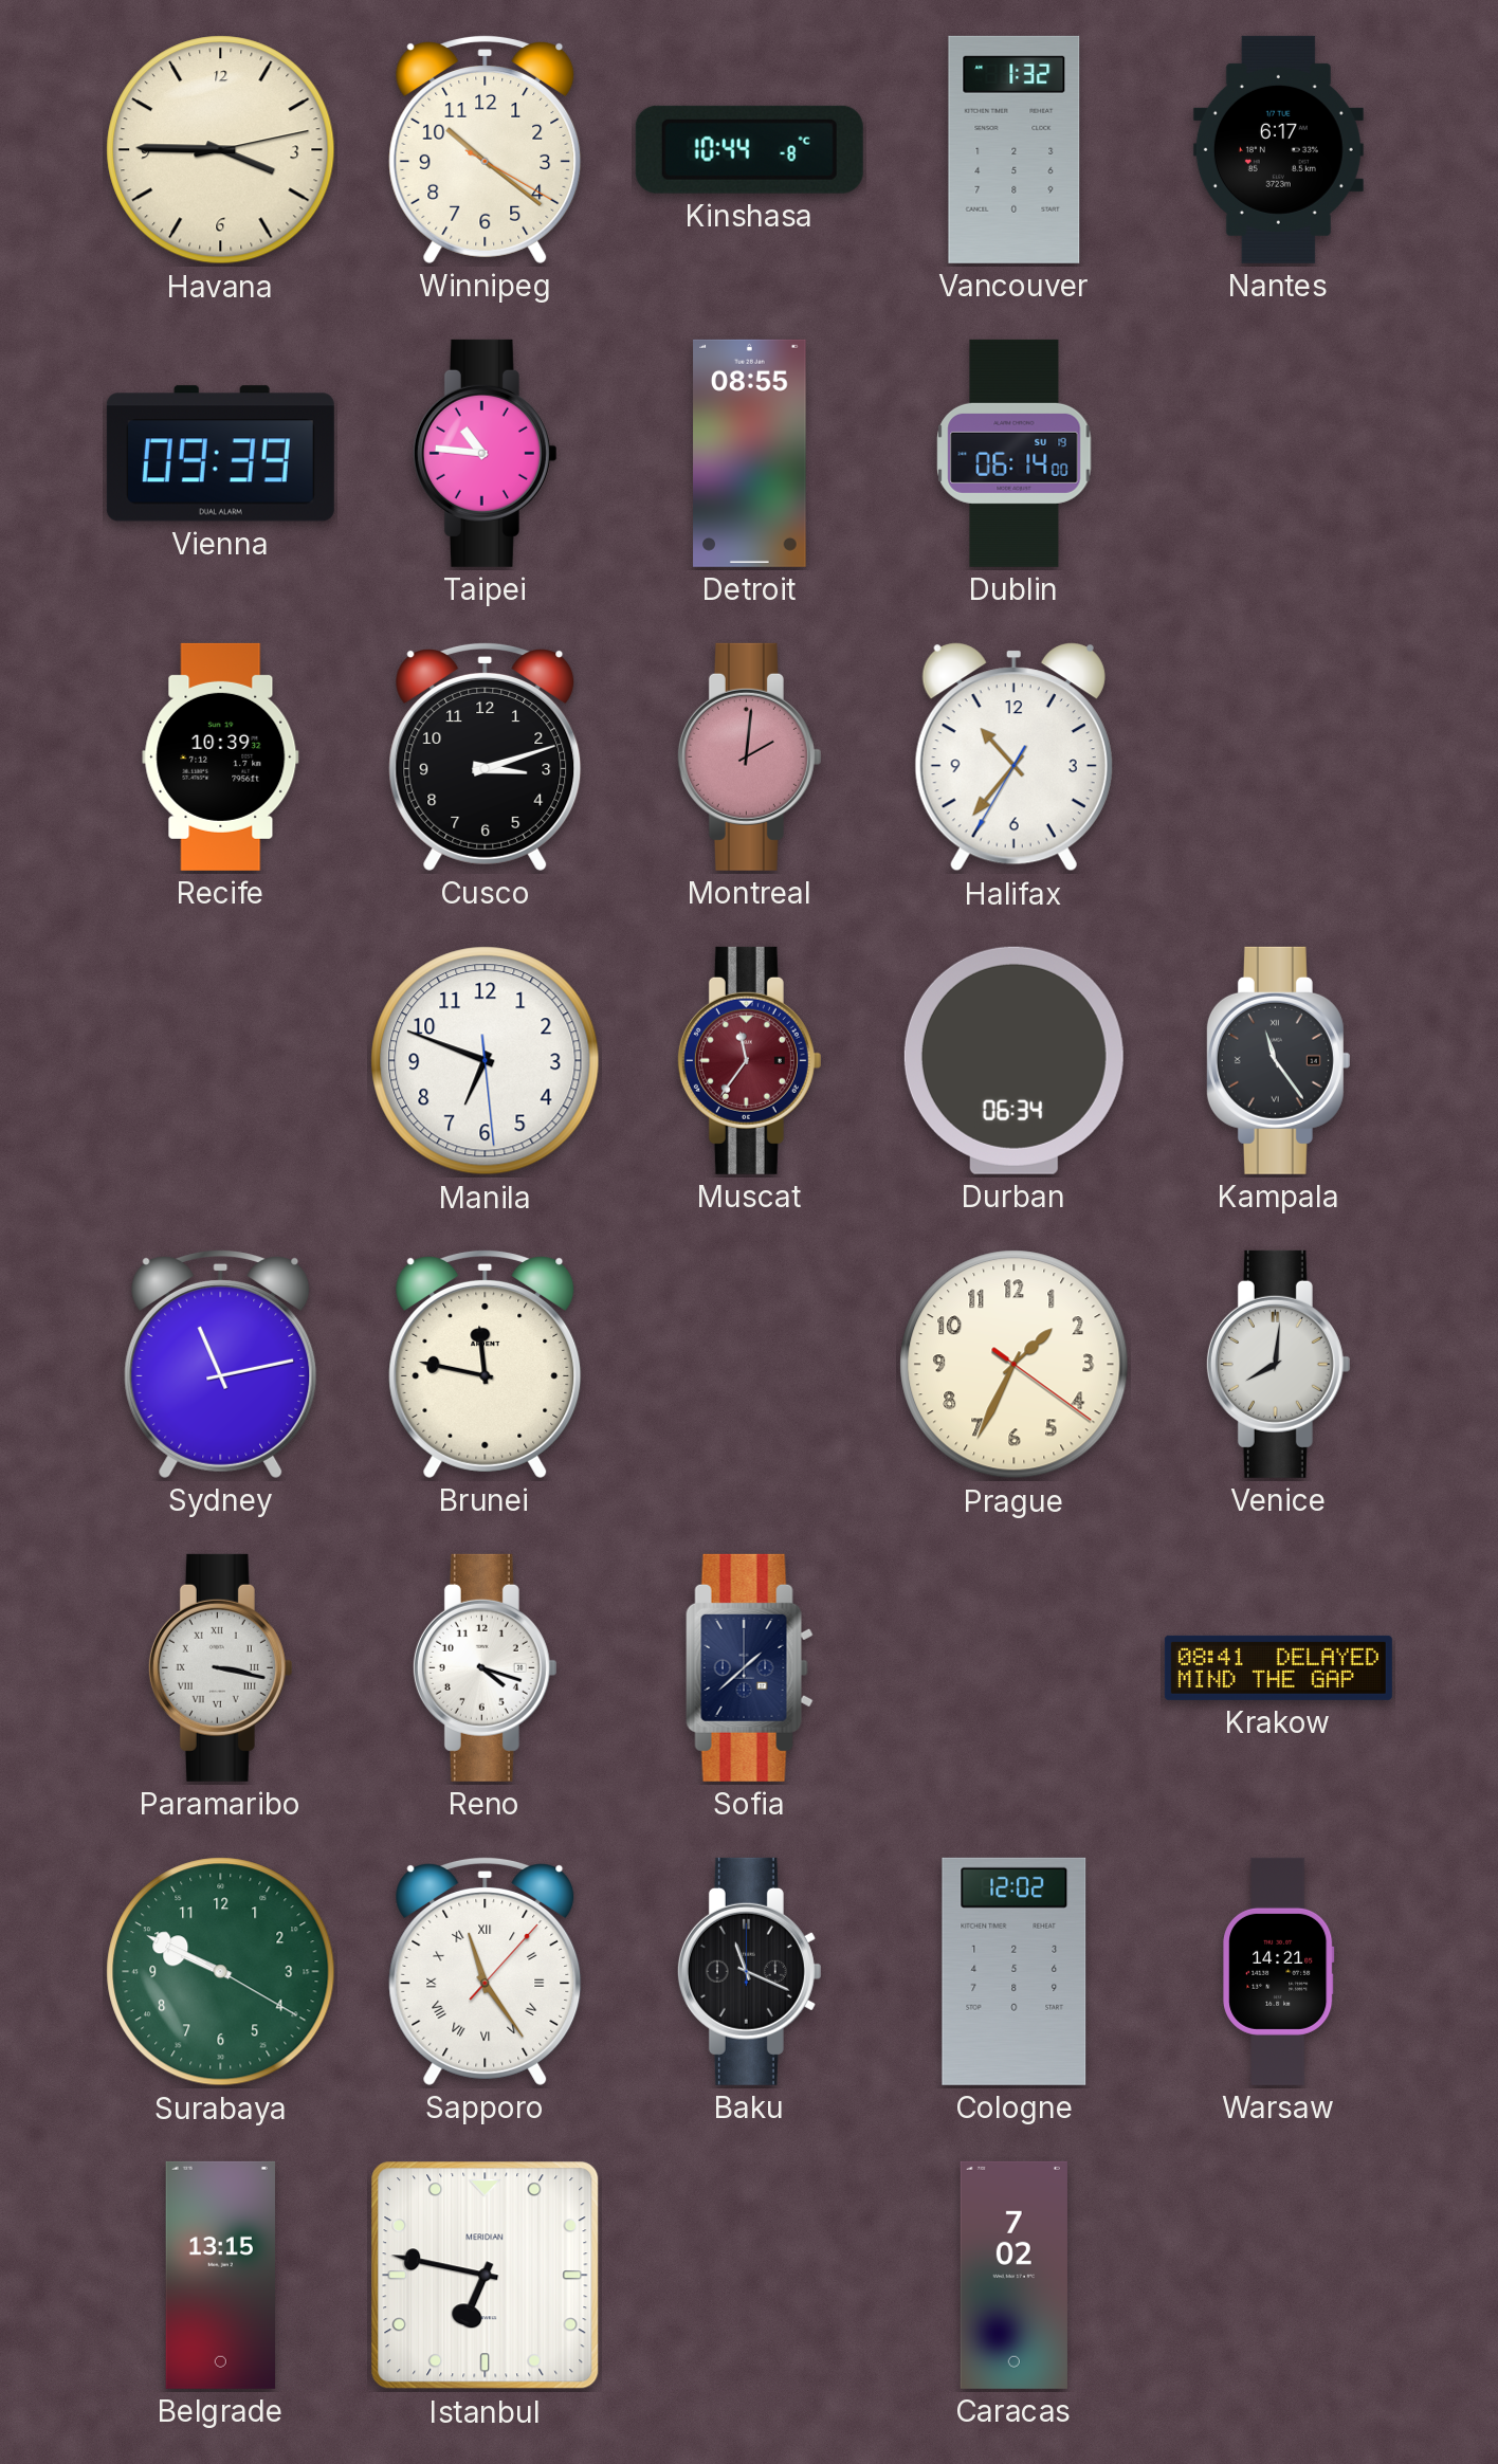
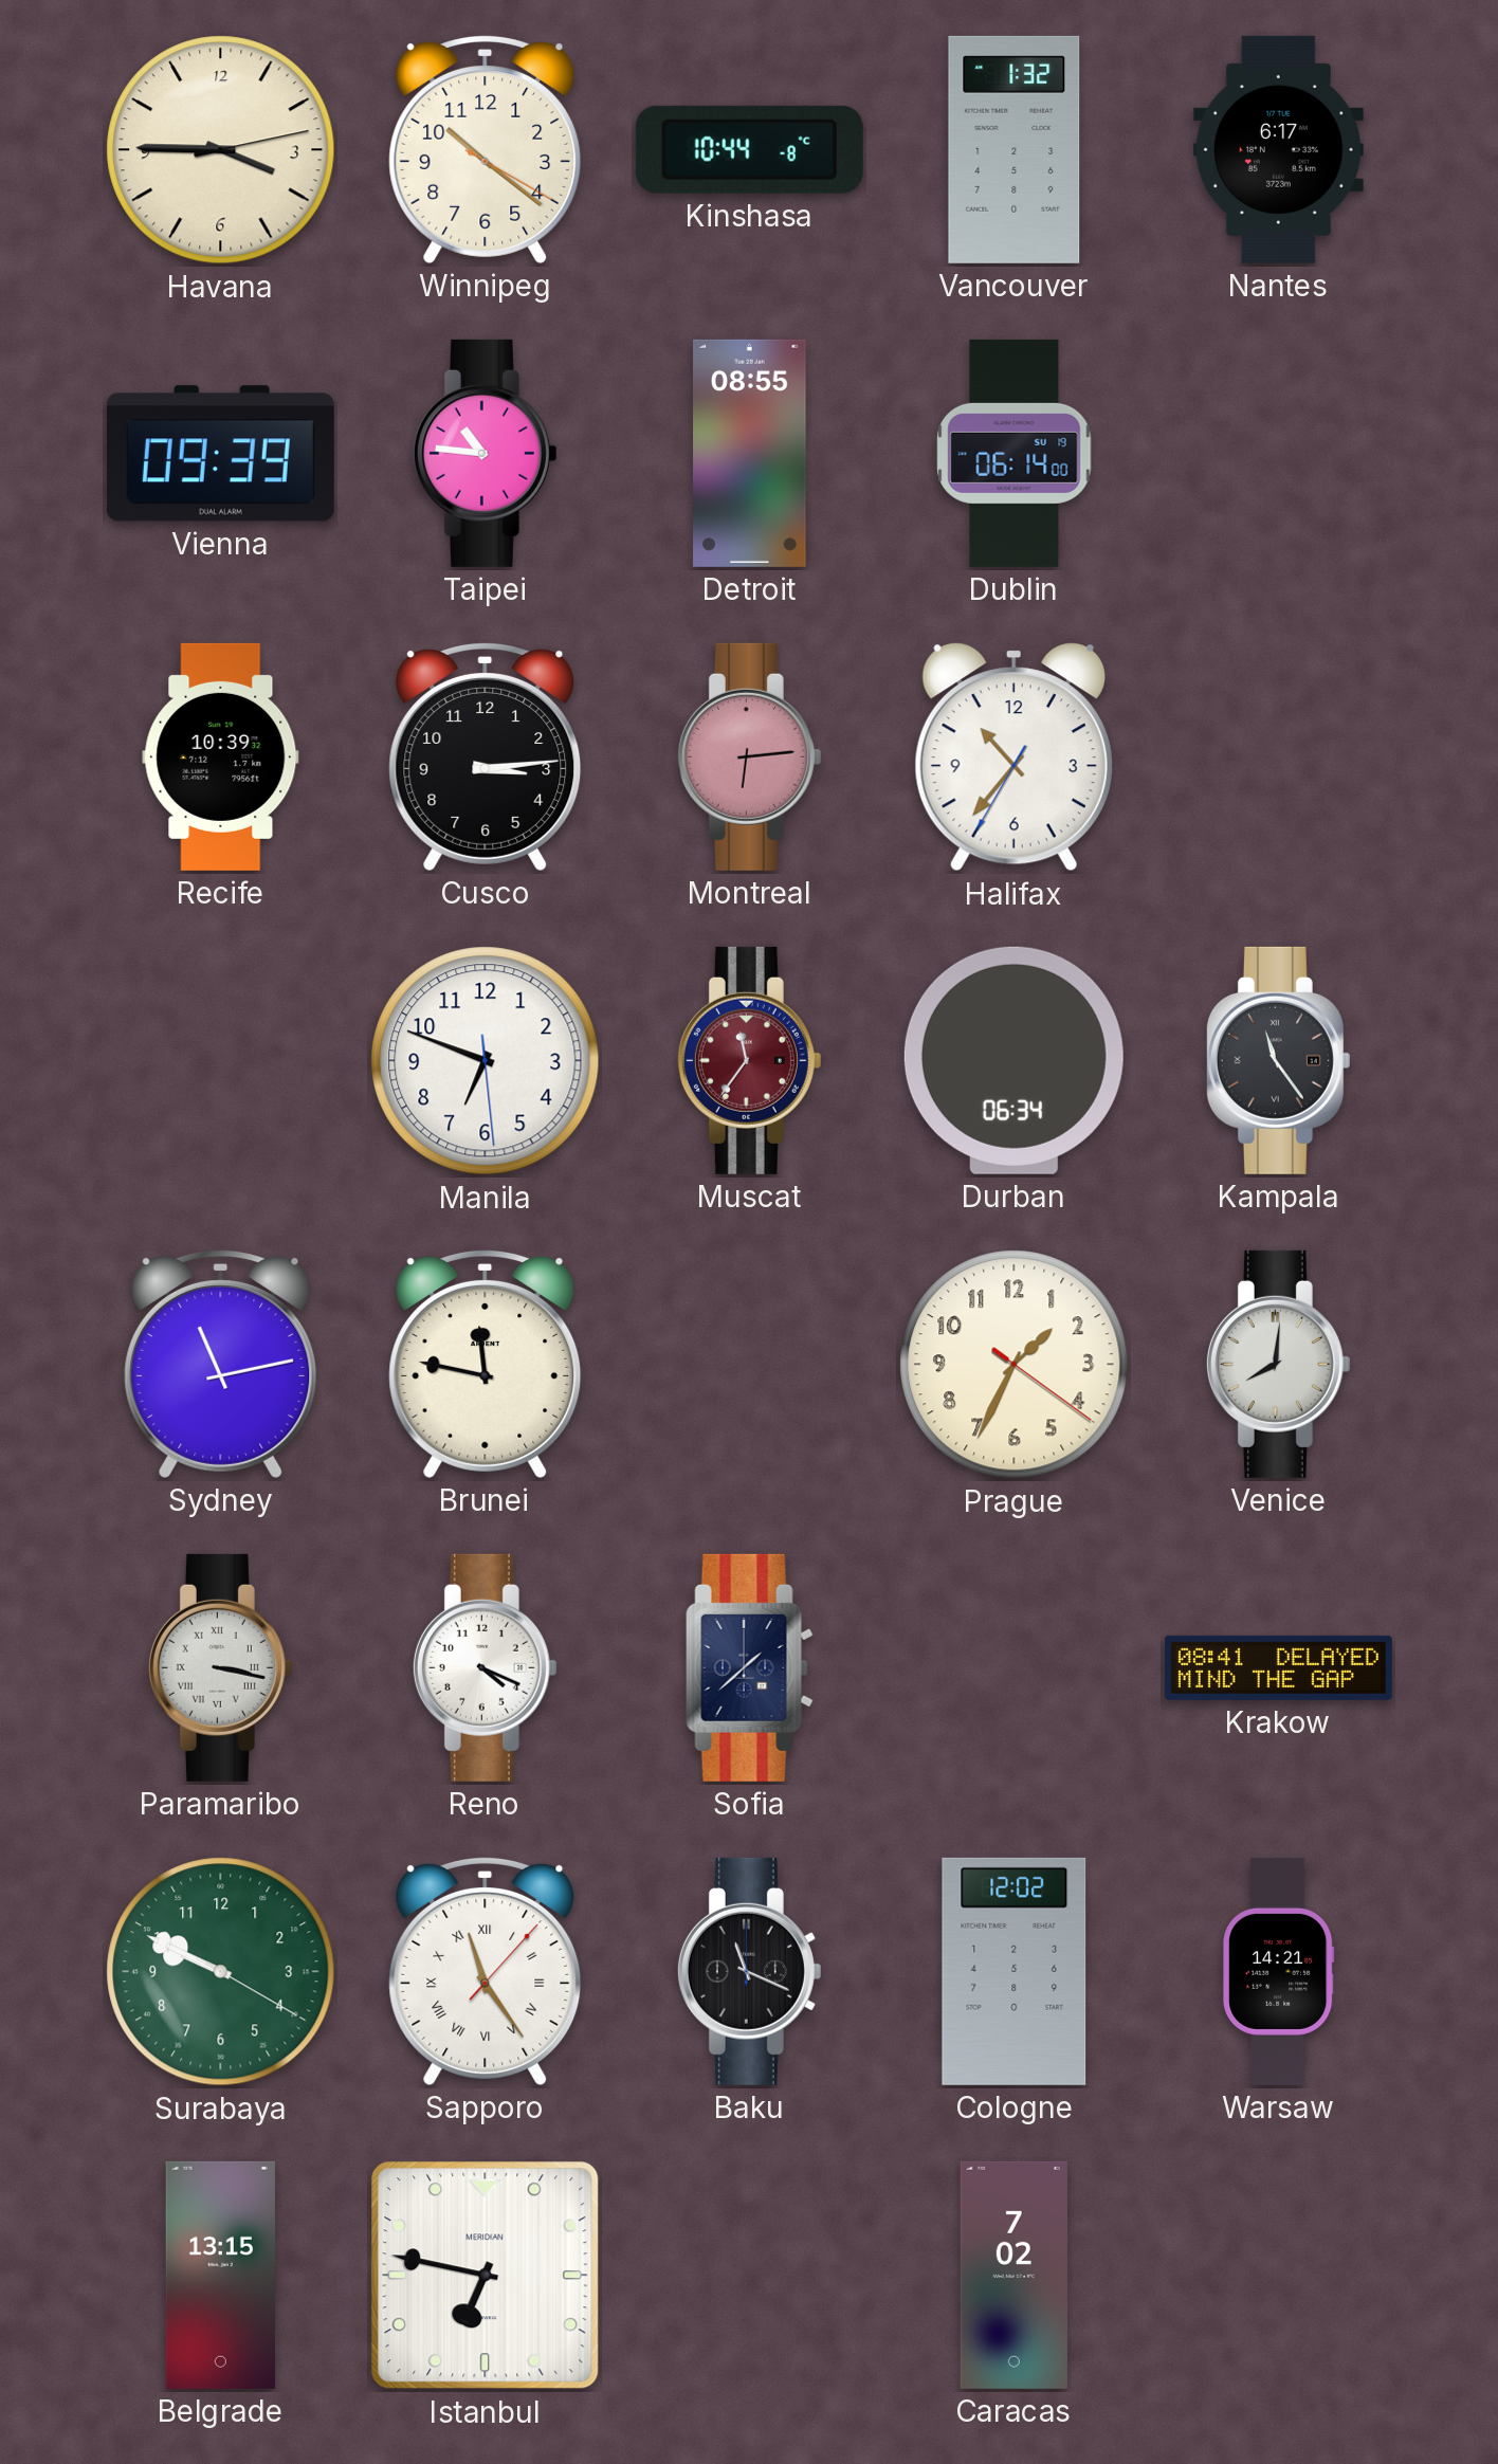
Cusco: 3:12 -> 3:14 (486, 756)
Montreal: 2:01 -> 6:14 (749, 756)
Reno: 4:18 -> 4:19 (485, 1667)
